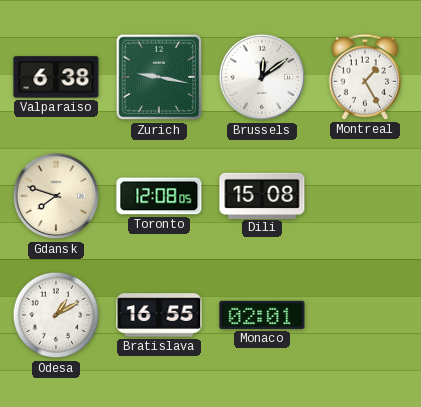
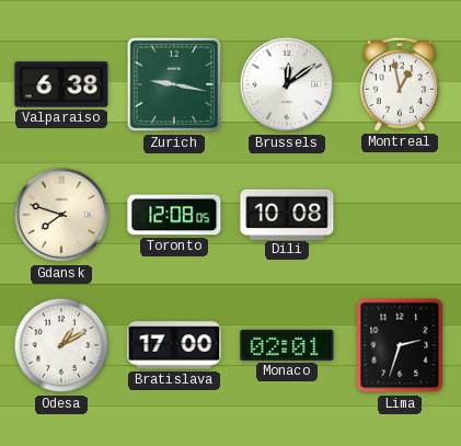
Montreal: 1:25 -> 12:58 (399, 84)
Dili: 15:08 -> 10:08 (287, 214)
Bratislava: 16:55 -> 17:00 (174, 345)
Lima: none -> 2:33 (400, 345)
